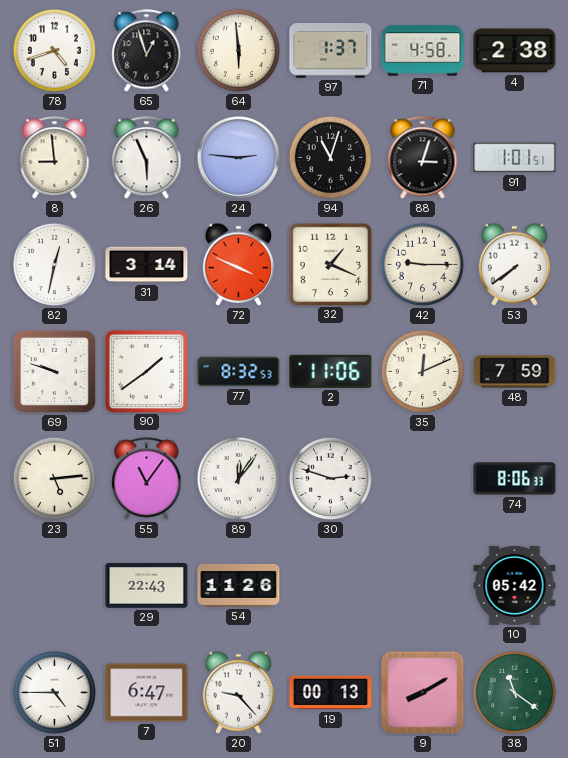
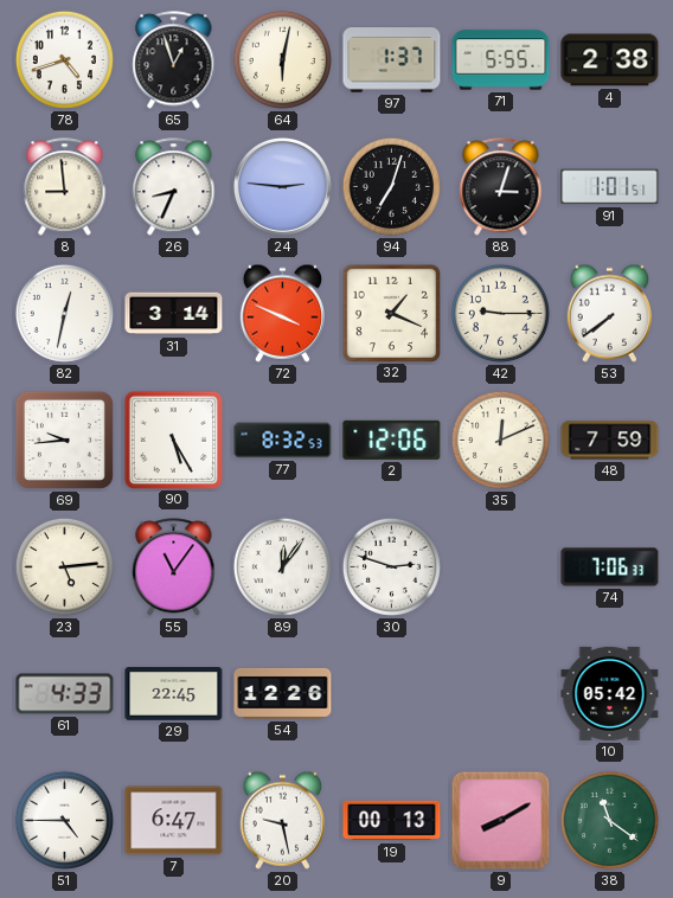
64: 5:59 -> 6:02 (282, 59)
71: 4:58 -> 5:55 (501, 60)
26: 5:56 -> 8:34 (174, 187)
94: 11:03 -> 7:03 (391, 186)
69: 9:48 -> 9:44 (64, 440)
90: 1:39 -> 5:25 (173, 440)
2: 11:06 -> 12:06 (392, 440)
74: 8:06 -> 7:06 (610, 567)
61: none -> 4:33 (65, 694)
29: 22:43 -> 22:45 (174, 694)
54: 11:26 -> 12:26 (283, 693)
20: 9:23 -> 9:28 (282, 820)
